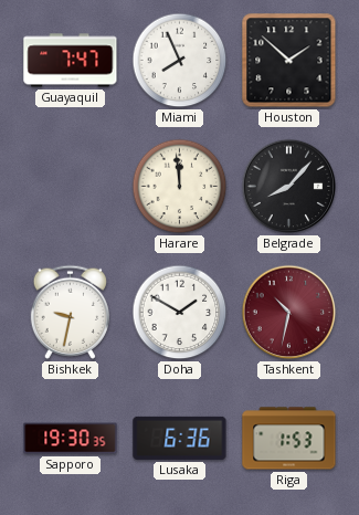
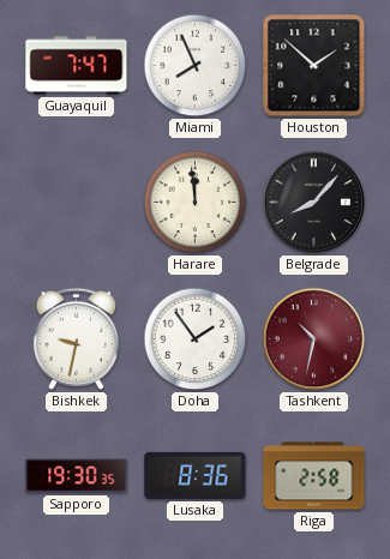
Doha: 1:50 -> 1:54 (196, 339)
Lusaka: 6:36 -> 8:36 (196, 475)
Riga: 1:53 -> 2:58 (314, 476)
